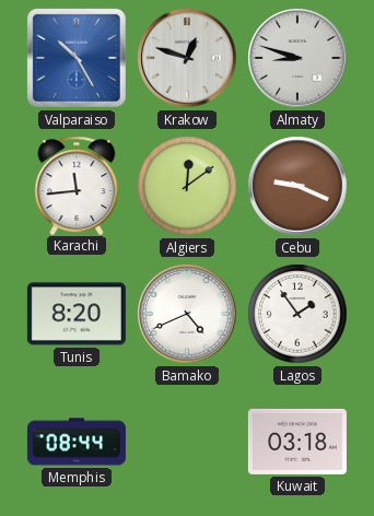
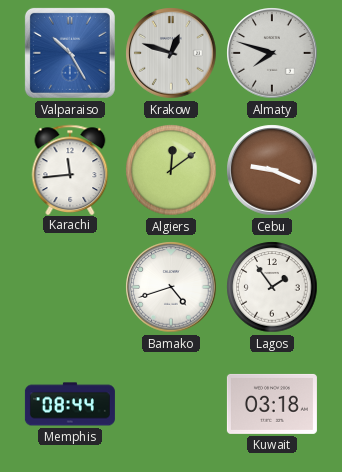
Almaty: 8:48 -> 7:48 (272, 53)
Tunis: 8:20 -> none (77, 314)
Bamako: 4:41 -> 4:42 (171, 287)
